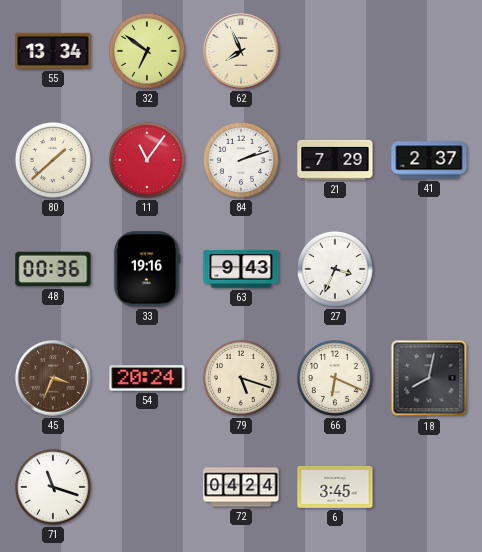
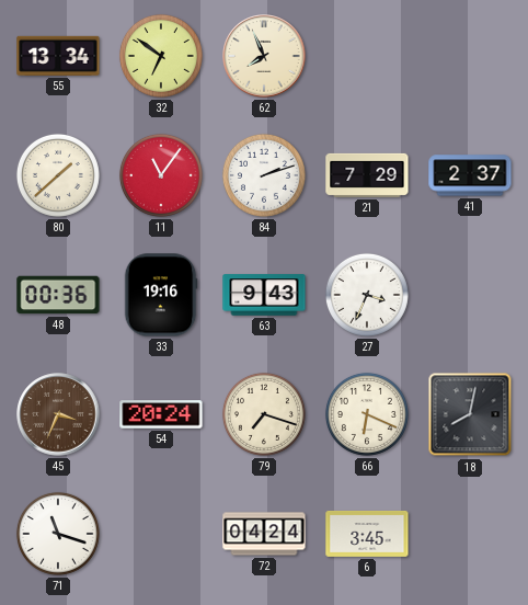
79: 5:18 -> 7:18 (264, 414)
